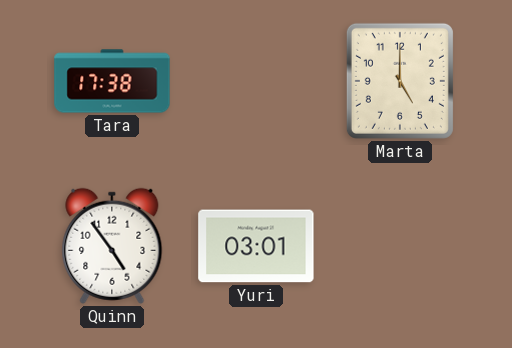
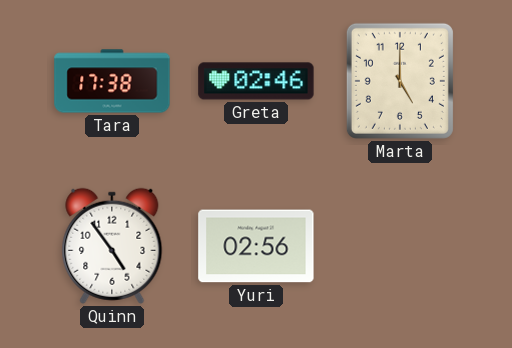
Greta: none -> 02:46 (256, 81)
Yuri: 03:01 -> 02:56 (256, 246)
